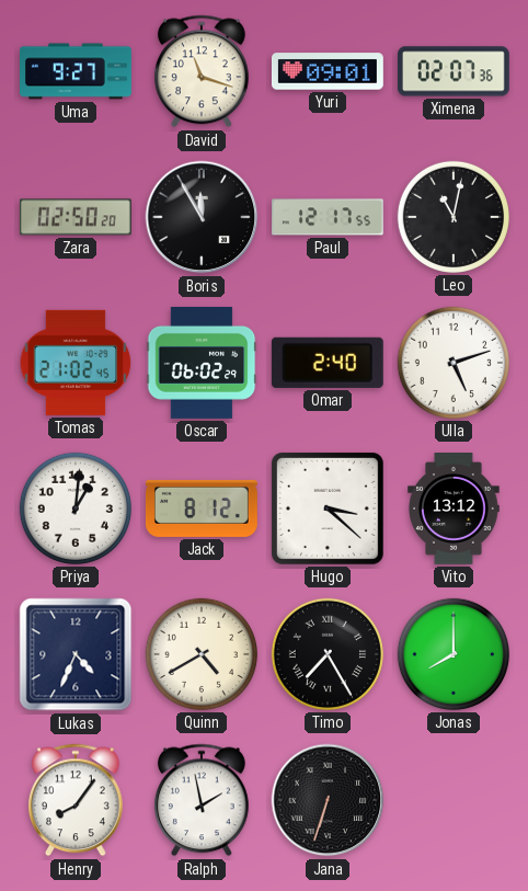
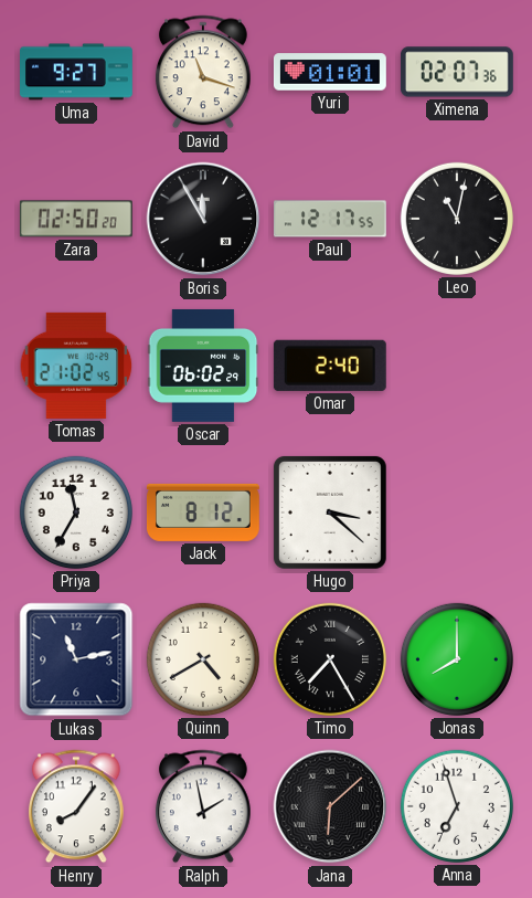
Yuri: 09:01 -> 01:01 (330, 72)
Ulla: 5:12 -> none (454, 363)
Priya: 1:01 -> 11:35 (76, 513)
Vito: 13:12 -> none (454, 510)
Lukas: 4:34 -> 11:13 (76, 659)
Jana: 6:33 -> 6:08 (330, 806)
Anna: none -> 6:57 (457, 806)
